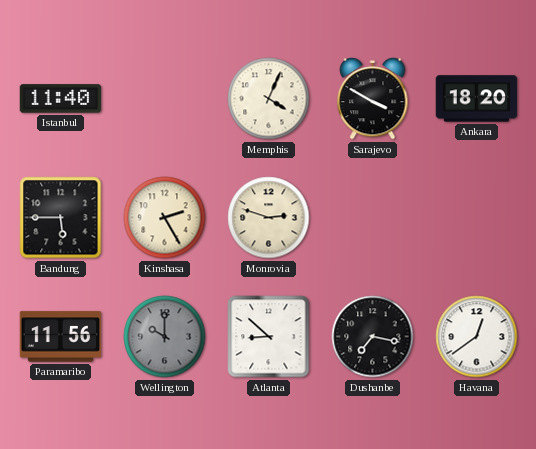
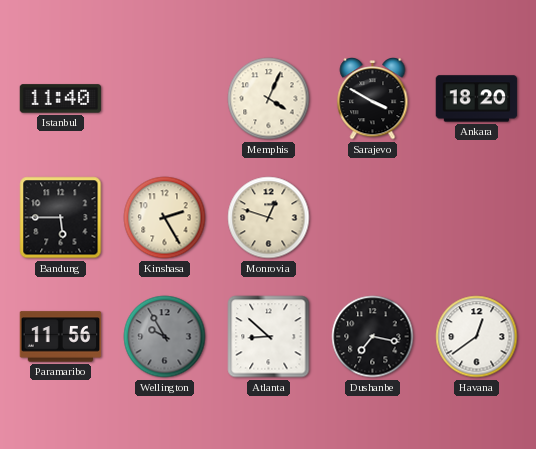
Monrovia: 2:48 -> 12:48 (269, 218)
Wellington: 10:00 -> 9:55 (165, 337)
